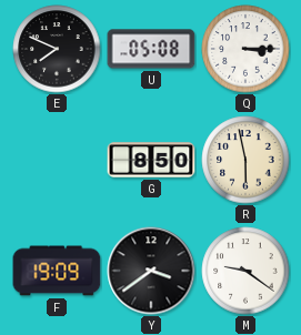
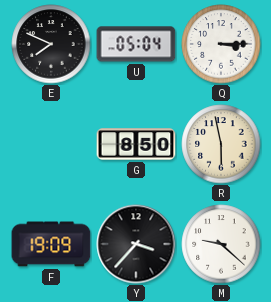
U: 05:08 -> 05:04 (136, 44)
Y: 3:39 -> 3:37 (136, 244)
M: 9:21 -> 9:22 (221, 244)
